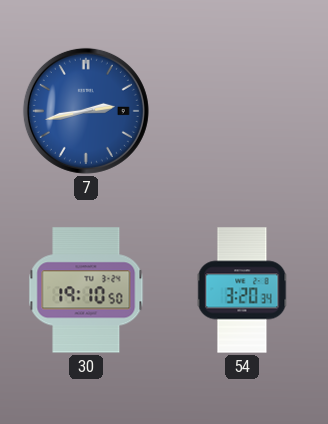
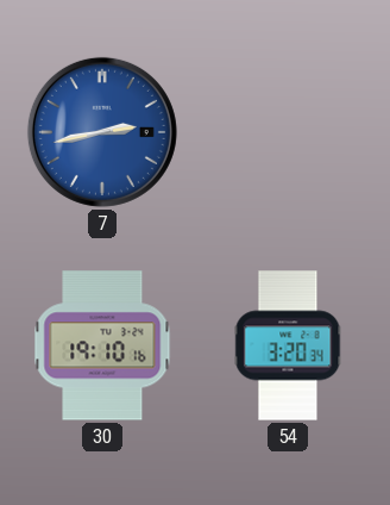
30: 19:10:50 -> 19:10:16 (102, 345)
